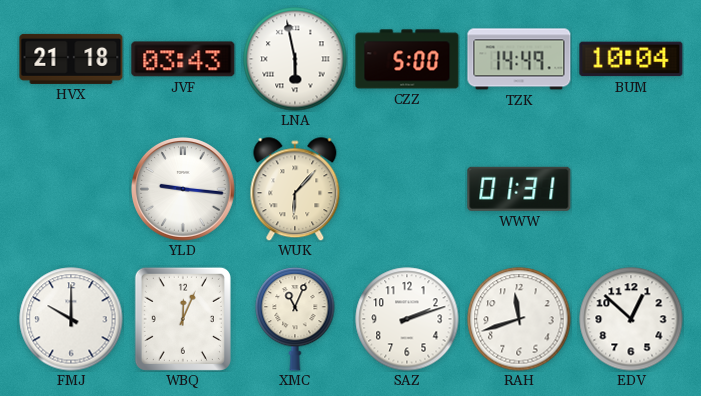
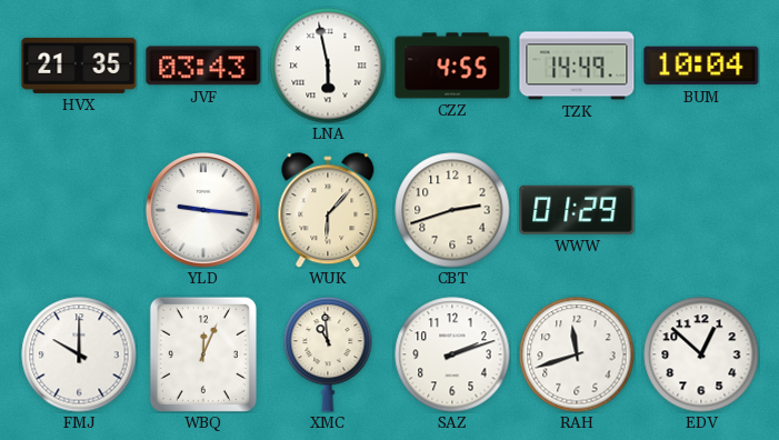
HVX: 21:18 -> 21:35 (79, 66)
CZZ: 5:00 -> 4:55 (452, 66)
CBT: none -> 2:42 (452, 210)
WWW: 01:31 -> 01:29 (577, 210)
XMC: 11:04 -> 10:59 (328, 356)
